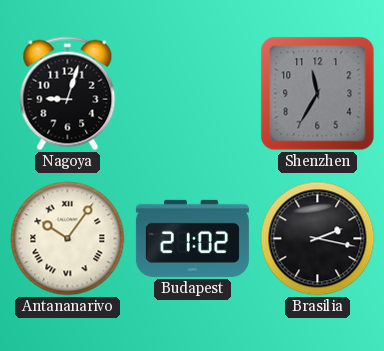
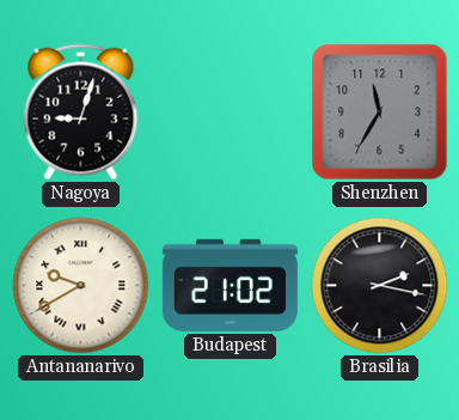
Antananarivo: 10:06 -> 9:40 (81, 286)
